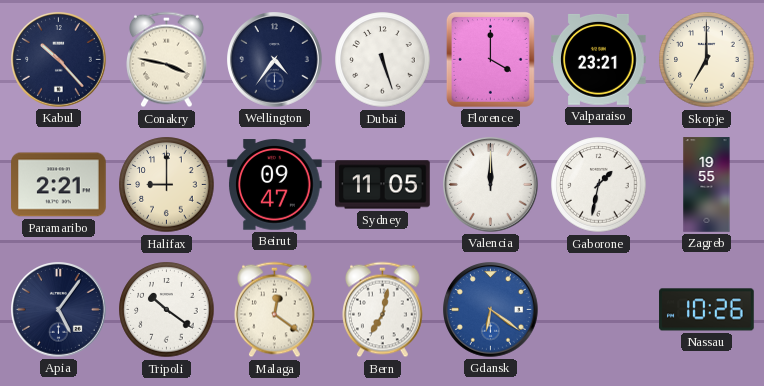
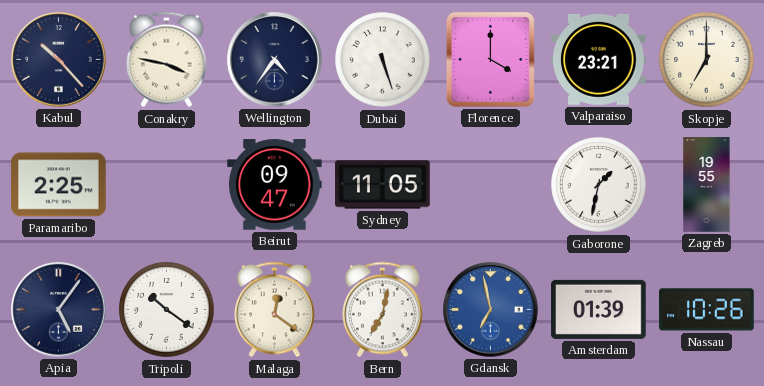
Paramaribo: 2:21 -> 2:25 (59, 185)
Halifax: 9:00 -> none (167, 185)
Valencia: 12:00 -> none (491, 185)
Gdansk: 6:21 -> 6:58 (491, 310)
Amsterdam: none -> 01:39 (599, 309)
